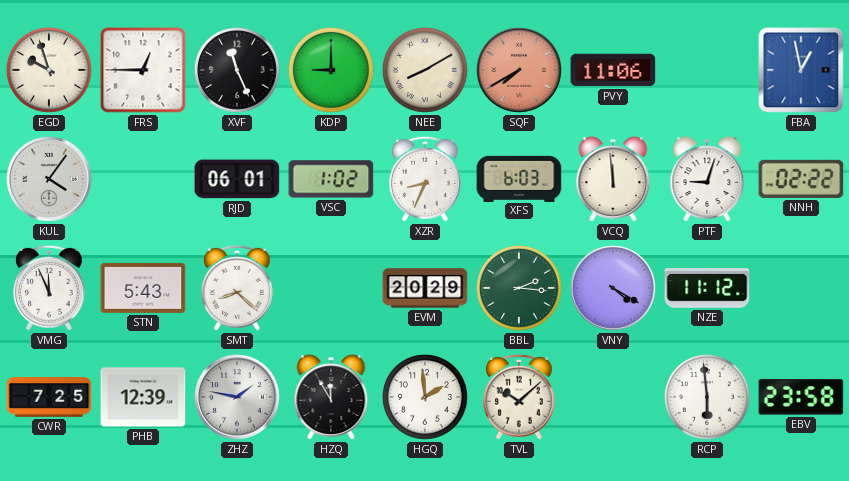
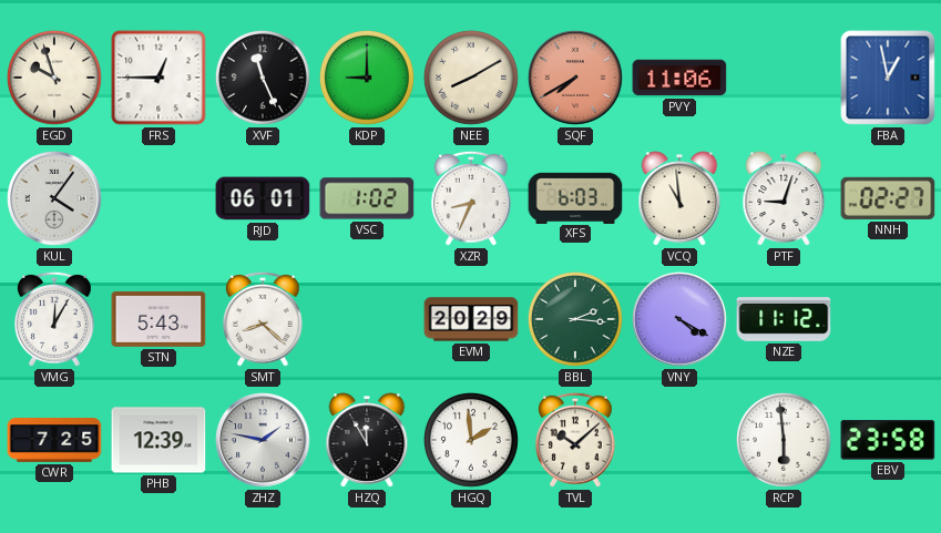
VCQ: 11:59 -> 10:59 (679, 198)
NNH: 02:22 -> 02:27 (888, 198)
VMG: 11:56 -> 12:05 (54, 319)
